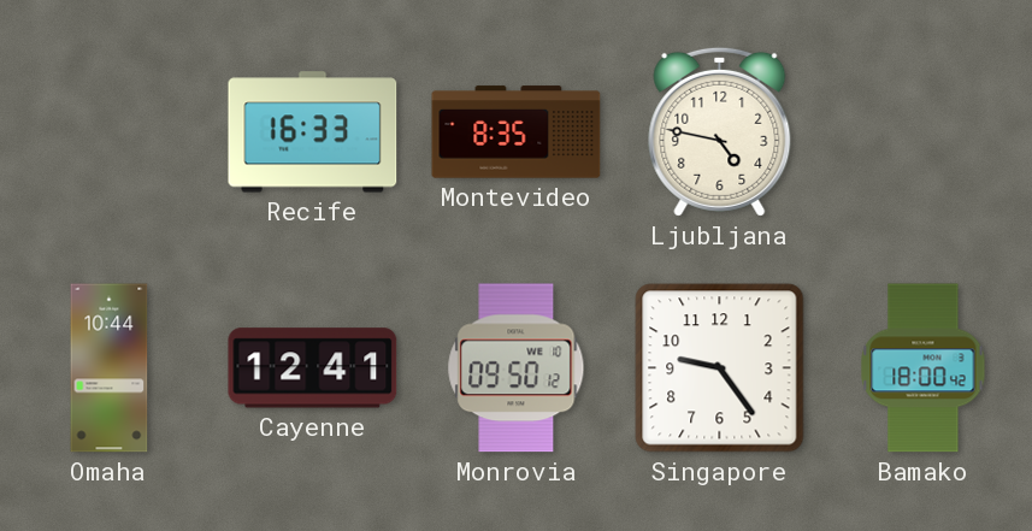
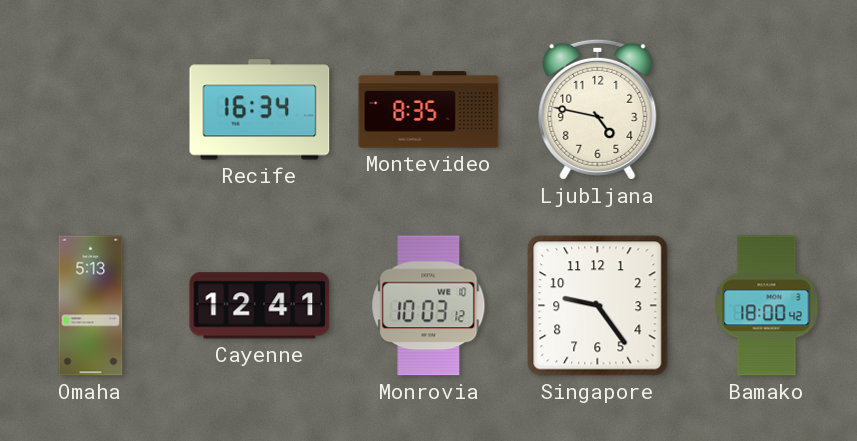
Recife: 16:33 -> 16:34 (260, 110)
Omaha: 10:44 -> 5:13 (91, 306)
Monrovia: 09:50 -> 10:03 (429, 306)
